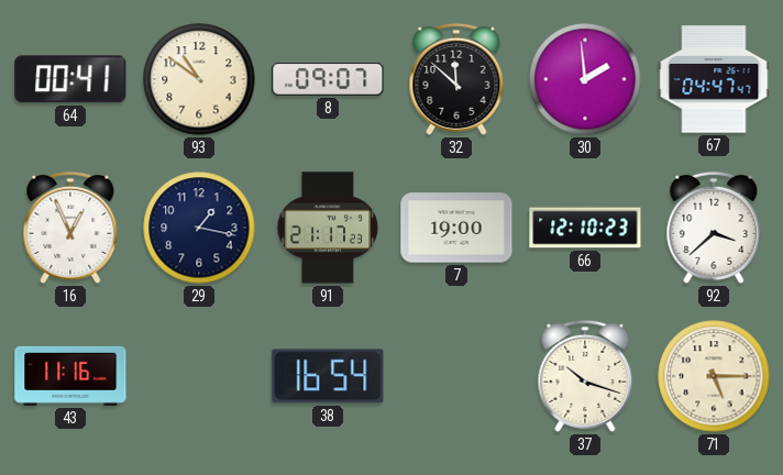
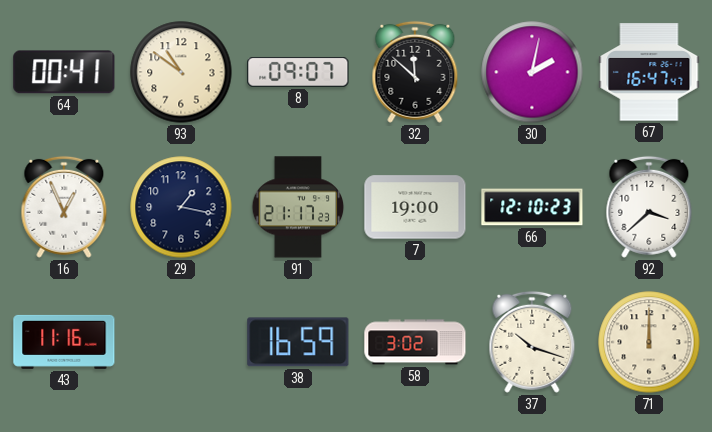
30: 1:59 -> 2:02 (532, 72)
67: 04:47 -> 16:47 (649, 72)
38: 16:54 -> 16:59 (298, 342)
58: none -> 3:02 (415, 342)
71: 5:15 -> 12:00 (649, 342)
